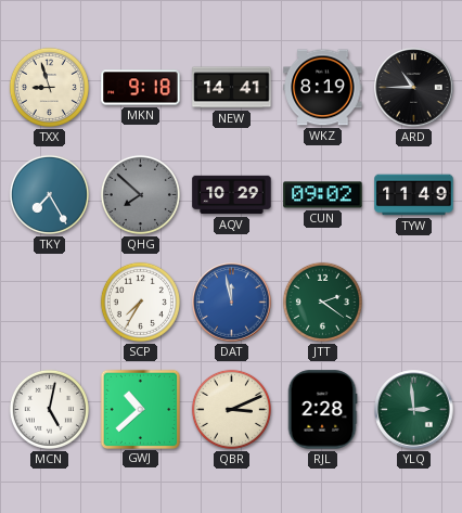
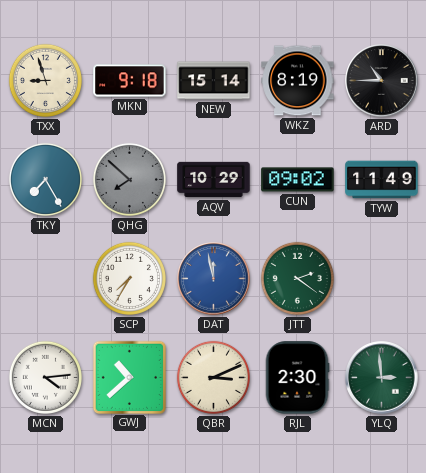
NEW: 14:41 -> 15:14 (214, 81)
MCN: 5:02 -> 4:14 (45, 377)
RJL: 2:28 -> 2:30 (297, 378)
